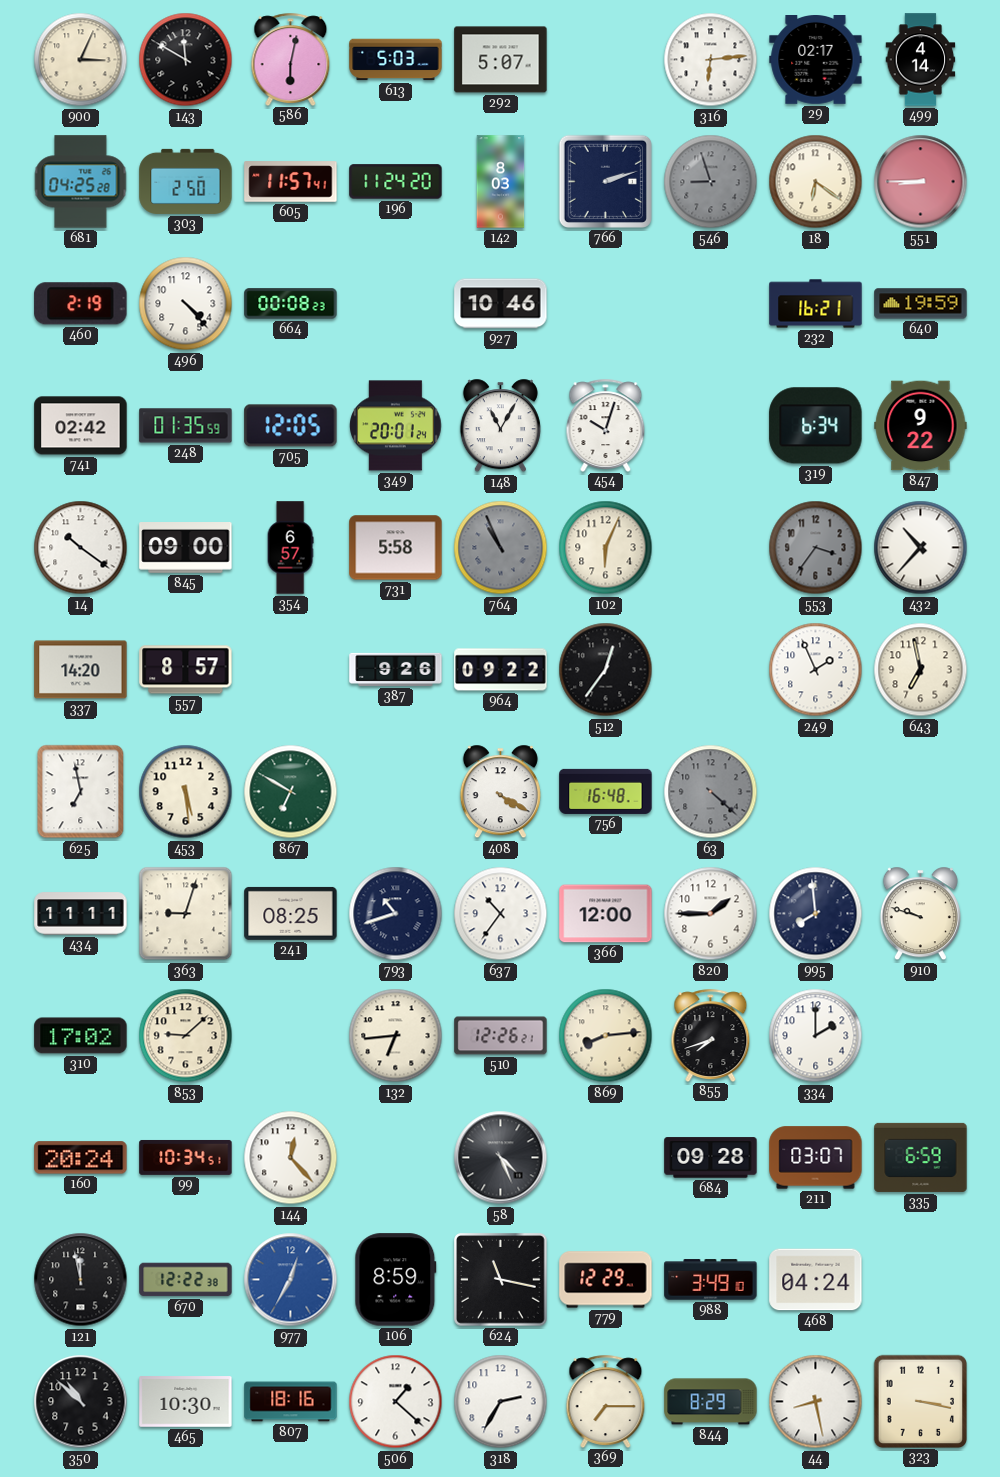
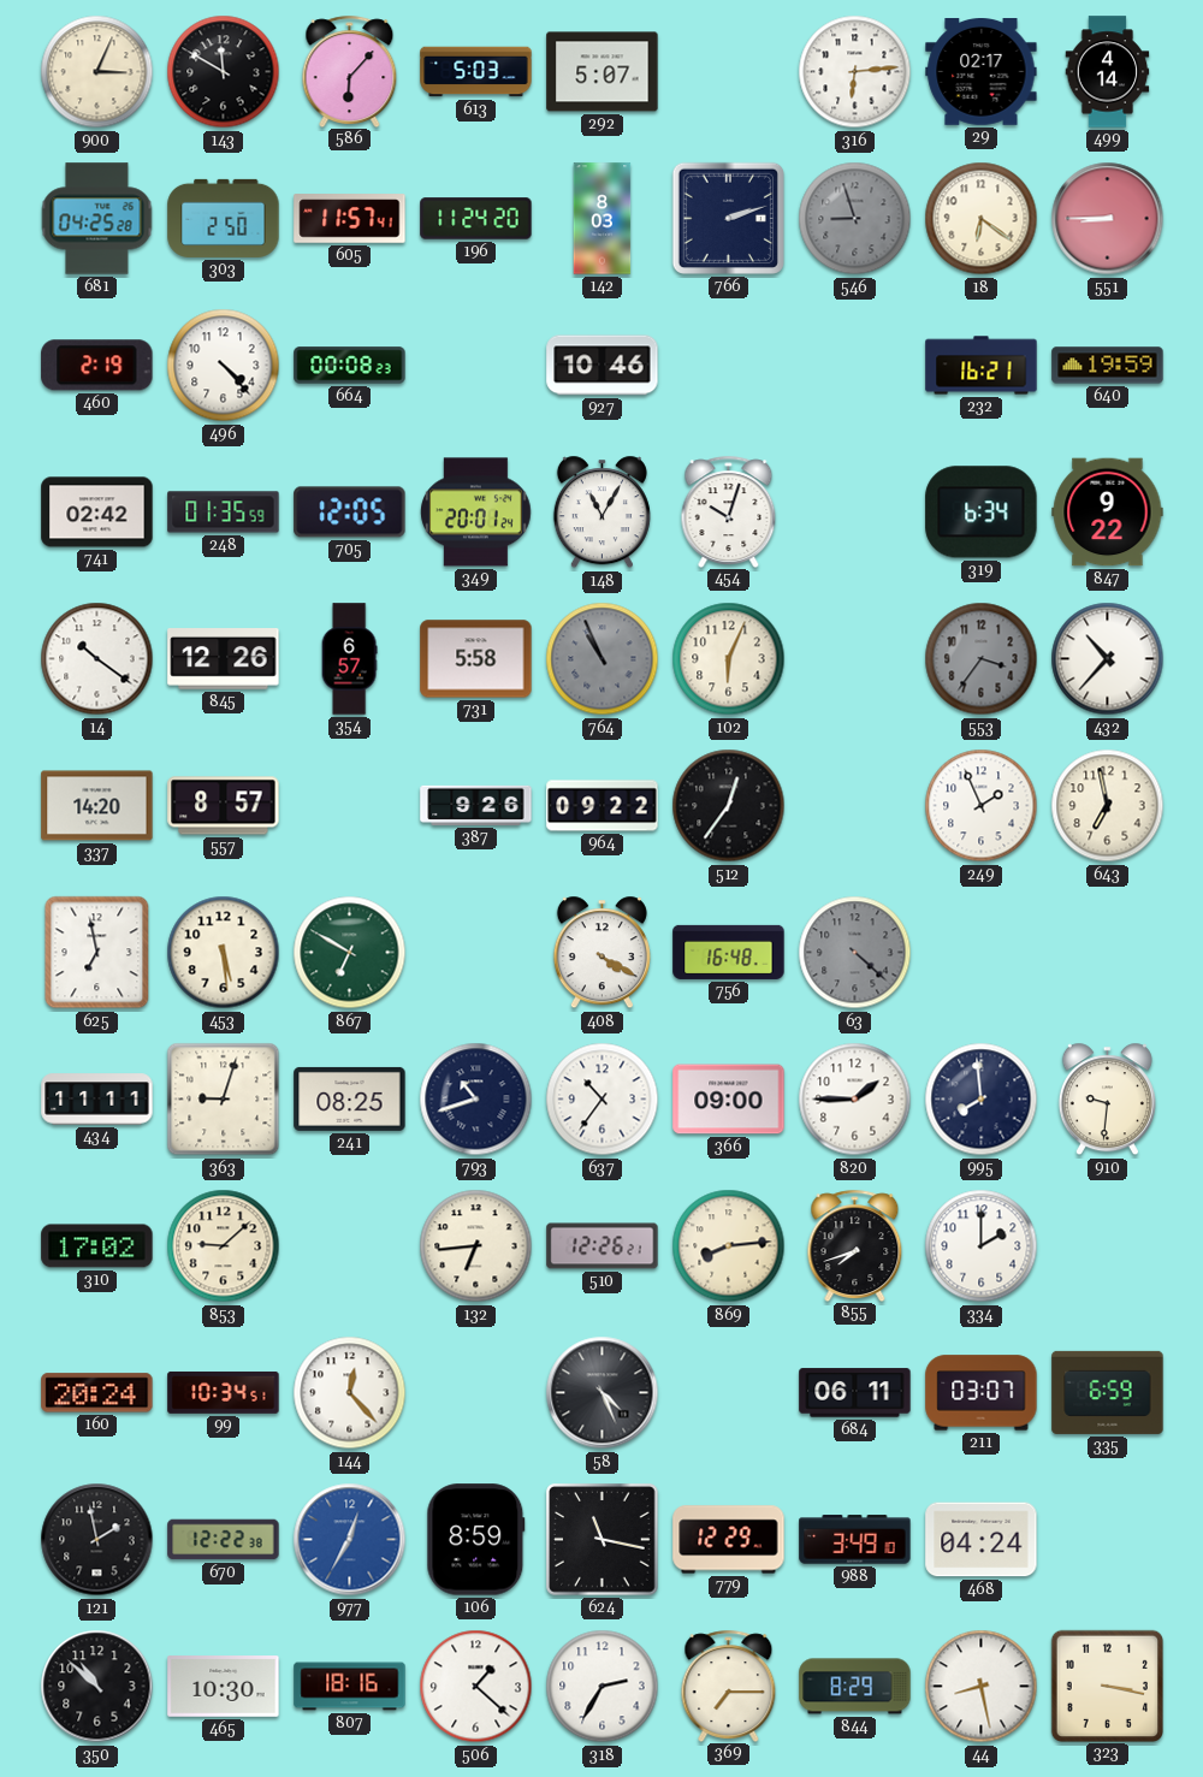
586: 6:02 -> 6:07 (350, 71)
845: 09:00 -> 12:26 (224, 659)
366: 12:00 -> 09:00 (729, 1100)
910: 9:48 -> 9:31 (1107, 1100)
684: 09:28 -> 06:11 (855, 1393)
121: 11:58 -> 1:58 (97, 1540)
